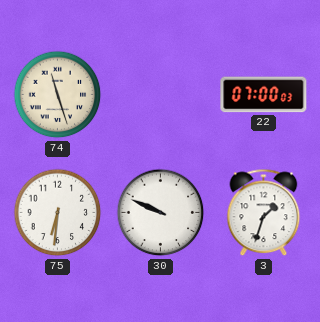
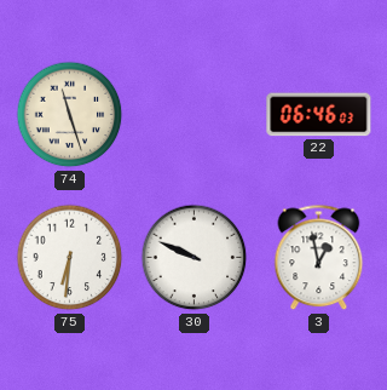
22: 07:00 -> 06:46 (319, 115)
3: 1:33 -> 12:58 (319, 258)
